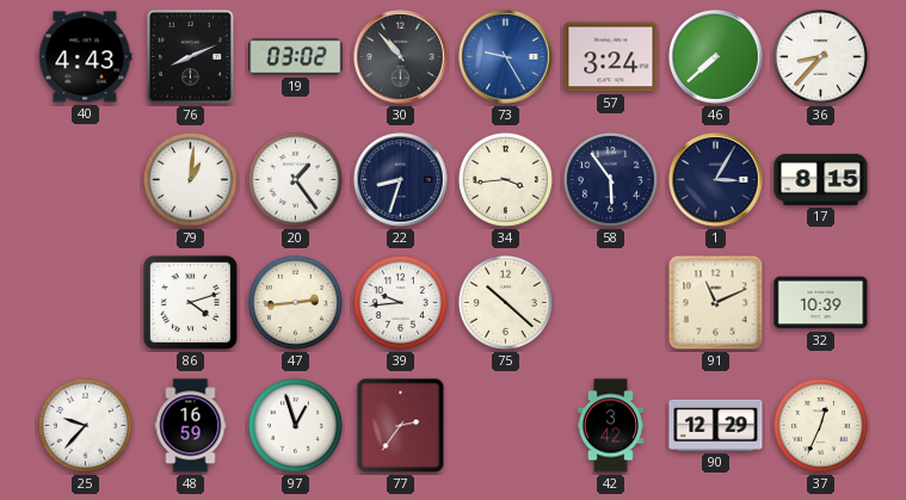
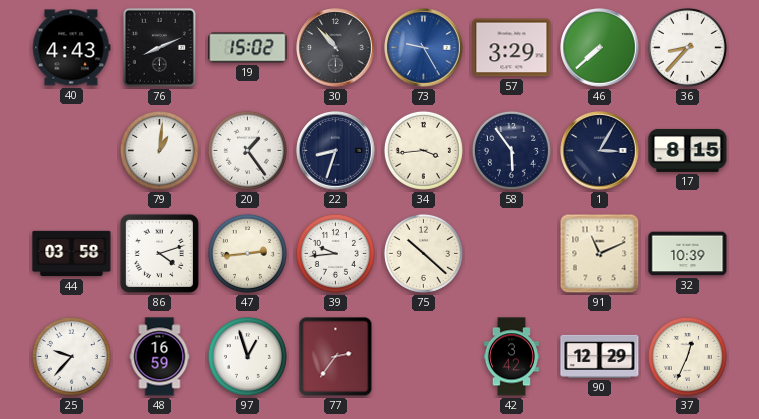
19: 03:02 -> 15:02 (248, 48)
57: 3:24 -> 3:29 (512, 48)
44: none -> 03:58 (72, 254)
